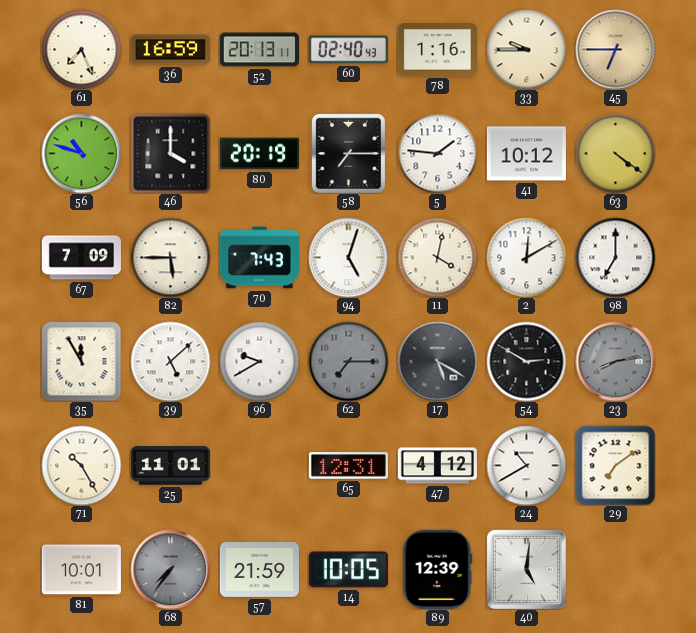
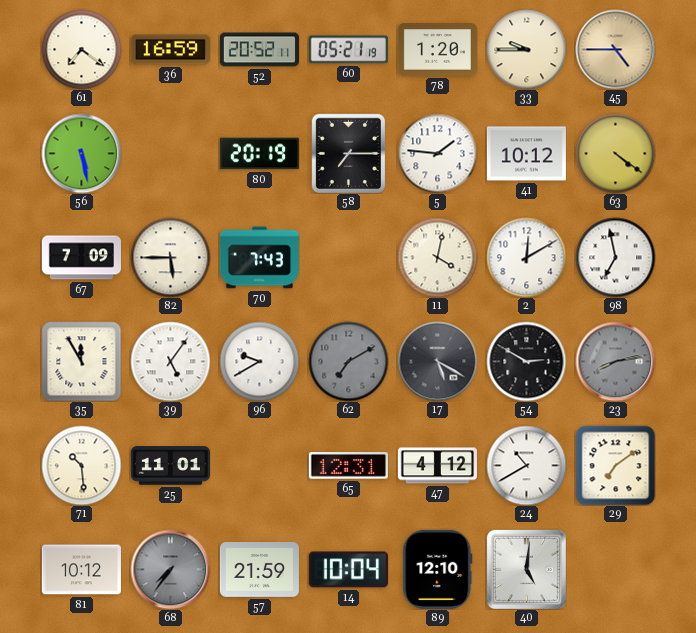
61: 7:26 -> 7:21 (81, 49)
52: 20:13 -> 20:52 (259, 50)
60: 02:40 -> 05:21 (348, 50)
78: 1:16 -> 1:20 (437, 50)
45: 6:45 -> 4:45 (615, 49)
56: 10:48 -> 5:28 (81, 153)
46: 4:00 -> none (170, 153)
94: 5:03 -> none (348, 257)
98: 7:00 -> 6:58 (615, 257)
39: 5:08 -> 5:06 (170, 361)
62: 7:15 -> 7:10 (348, 361)
71: 10:25 -> 10:29 (81, 465)
81: 10:01 -> 10:12 (81, 570)
14: 10:05 -> 10:04 (348, 570)
89: 12:39 -> 12:10 (438, 569)
